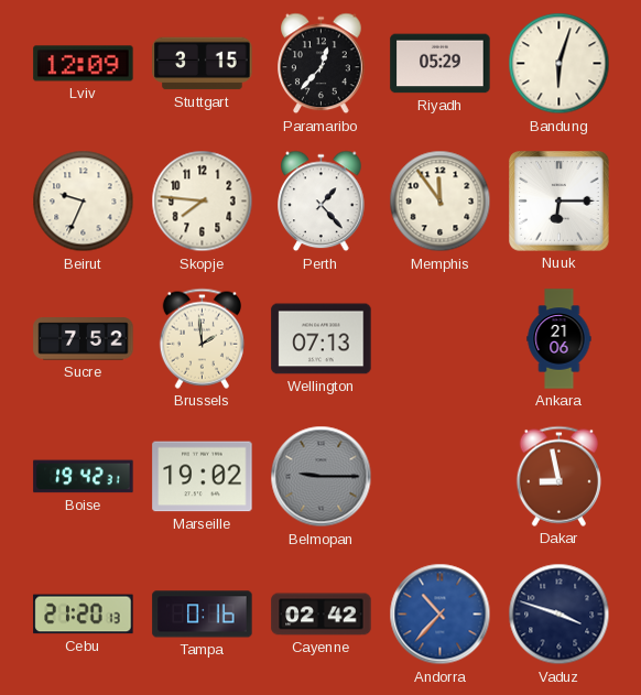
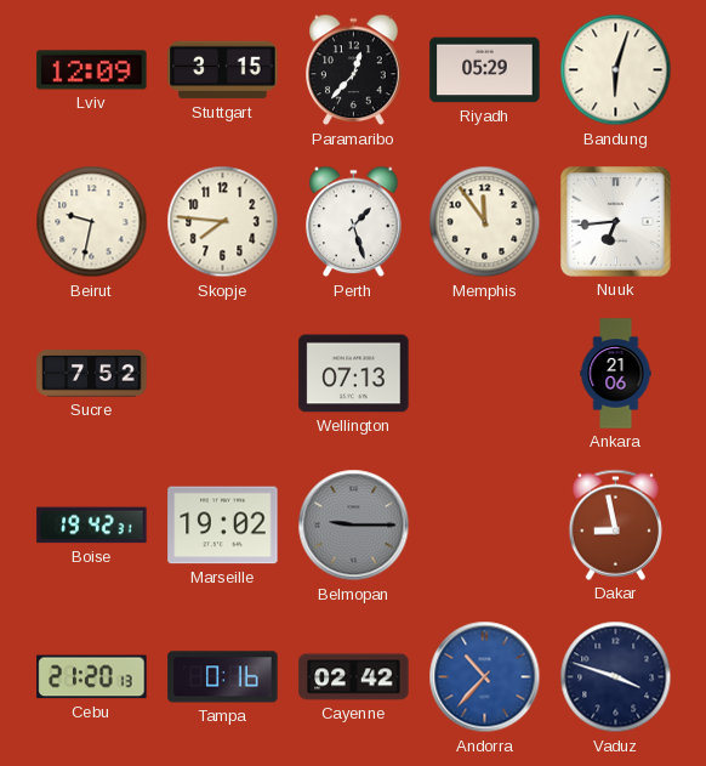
Beirut: 9:34 -> 9:32 (92, 222)
Perth: 1:23 -> 1:27 (354, 222)
Nuuk: 6:15 -> 6:44 (616, 222)
Brussels: 1:59 -> none (202, 338)
